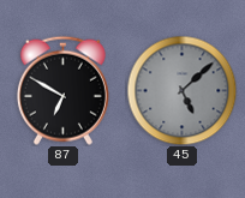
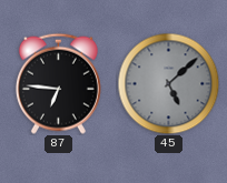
87: 6:50 -> 6:46 (58, 83)
